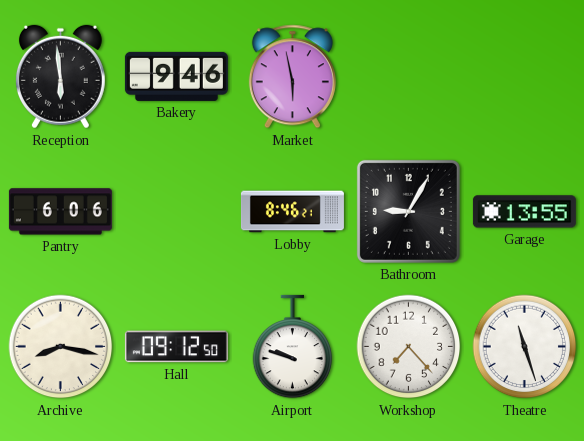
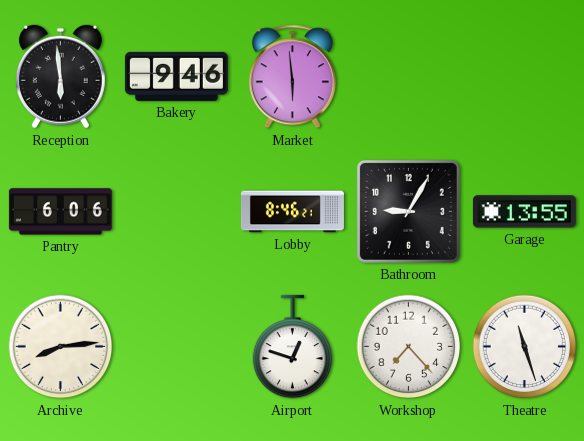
Market: 5:58 -> 5:59 (292, 77)
Archive: 8:17 -> 8:14 (61, 347)
Hall: 09:12 -> none (176, 347)
Airport: 9:48 -> 12:48 (293, 347)
